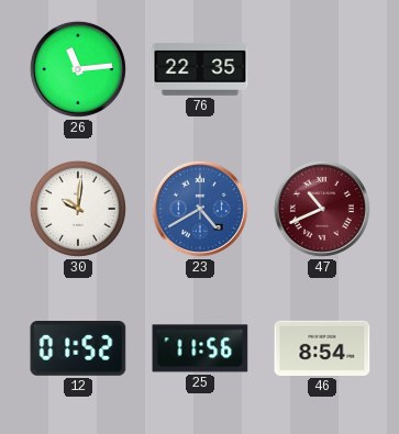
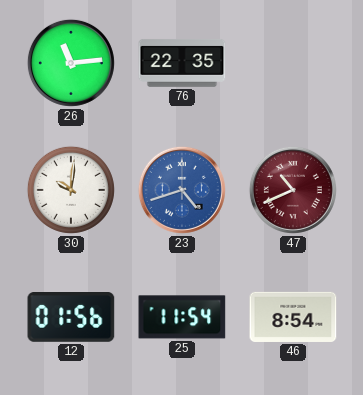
23: 4:40 -> 4:42 (182, 190)
12: 01:52 -> 01:56 (71, 318)
25: 11:56 -> 11:54 (182, 317)
